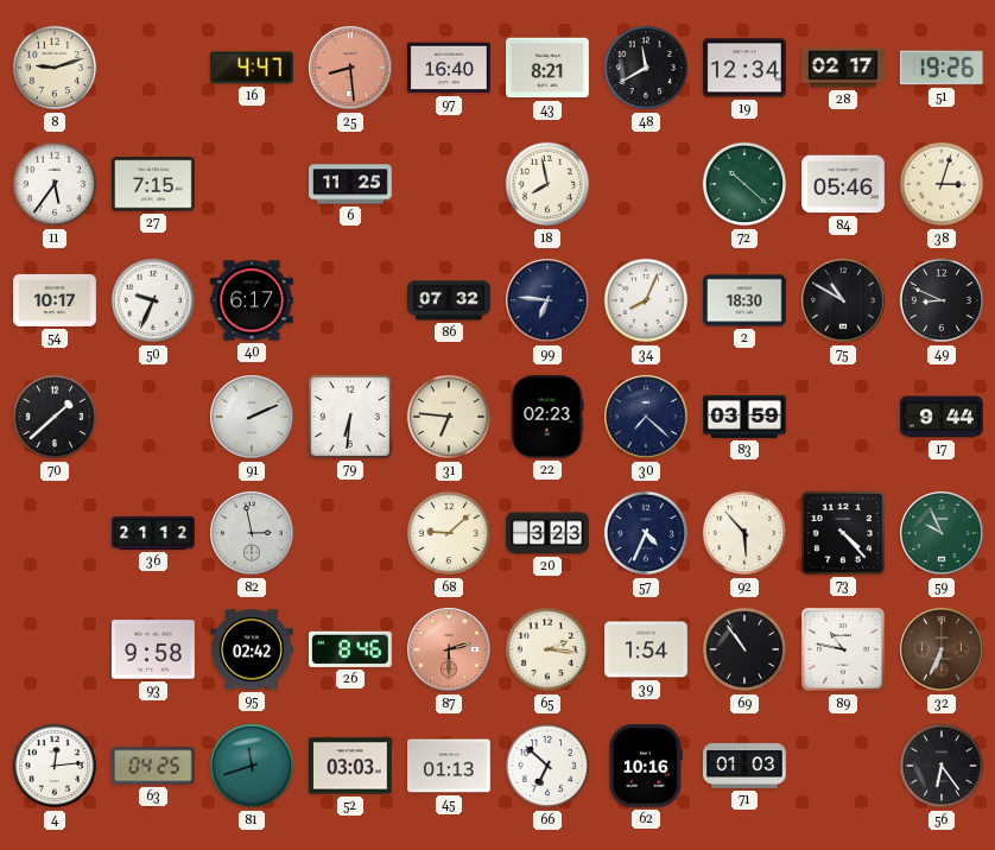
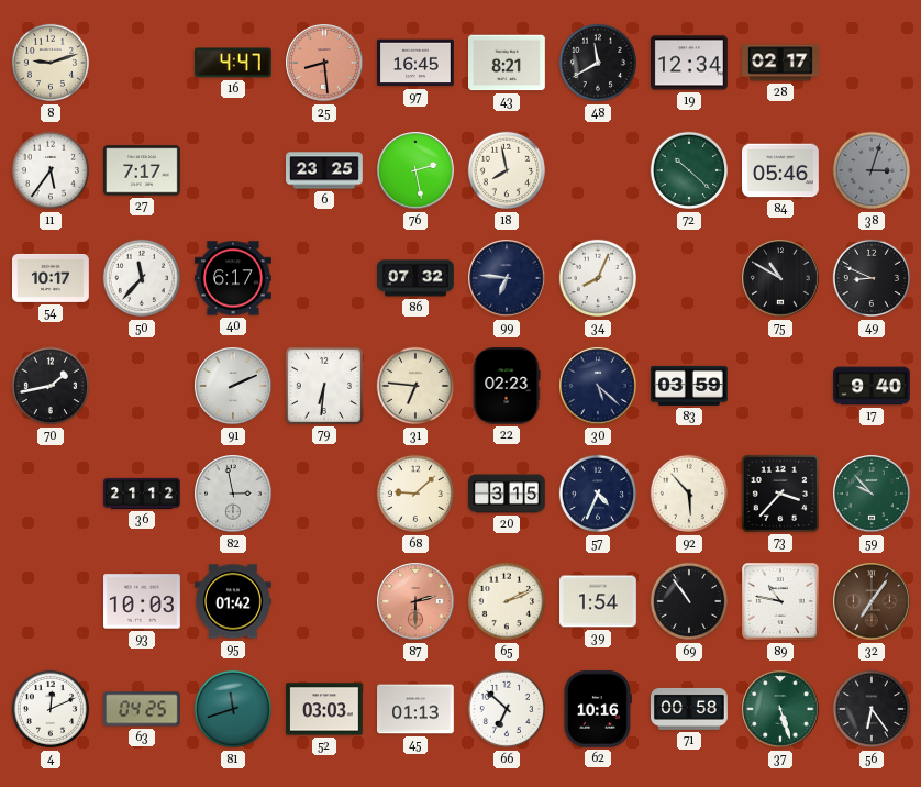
97: 16:40 -> 16:45 (417, 63)
51: 19:26 -> none (942, 68)
27: 7:15 -> 7:17 (143, 170)
6: 11:25 -> 23:25 (325, 170)
76: none -> 2:28 (415, 170)
38 dial: cream -> grey (872, 170)
50: 9:34 -> 11:37 (142, 278)
2: 18:30 -> none (746, 300)
70: 1:38 -> 1:43 (51, 386)
30: 7:22 -> 5:22 (598, 386)
17: 9:44 -> 9:40 (872, 386)
20: 3:23 -> 3:15 (508, 494)
73: 4:23 -> 3:37 (780, 494)
59: 9:56 -> 9:53 (872, 494)
93: 9:58 -> 10:03 (143, 601)
95: 02:42 -> 01:42 (234, 601)
26: 8:46 -> none (350, 649)
65: 2:16 -> 2:11 (507, 601)
32: 6:34 -> 7:06 (872, 601)
4: 12:14 -> 12:11 (51, 709)
71: 01:03 -> 00:58 (690, 709)
37: none -> 5:27 (780, 709)
